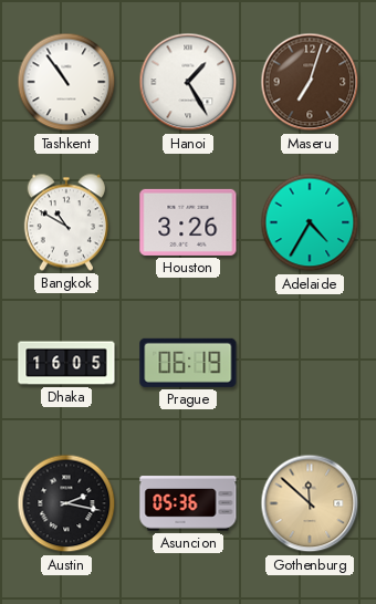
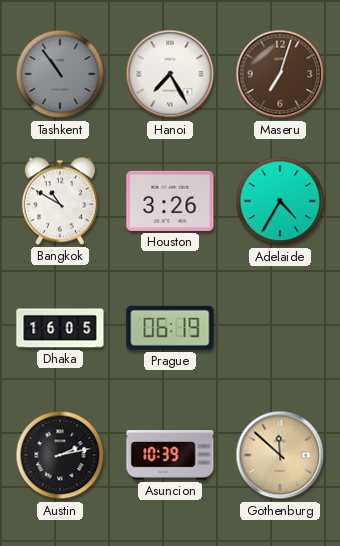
Tashkent dial: white -> grey (60, 74)
Hanoi: 1:25 -> 7:25 (170, 74)
Austin: 2:17 -> 2:13 (60, 455)
Asuncion: 05:36 -> 10:39 (170, 455)
